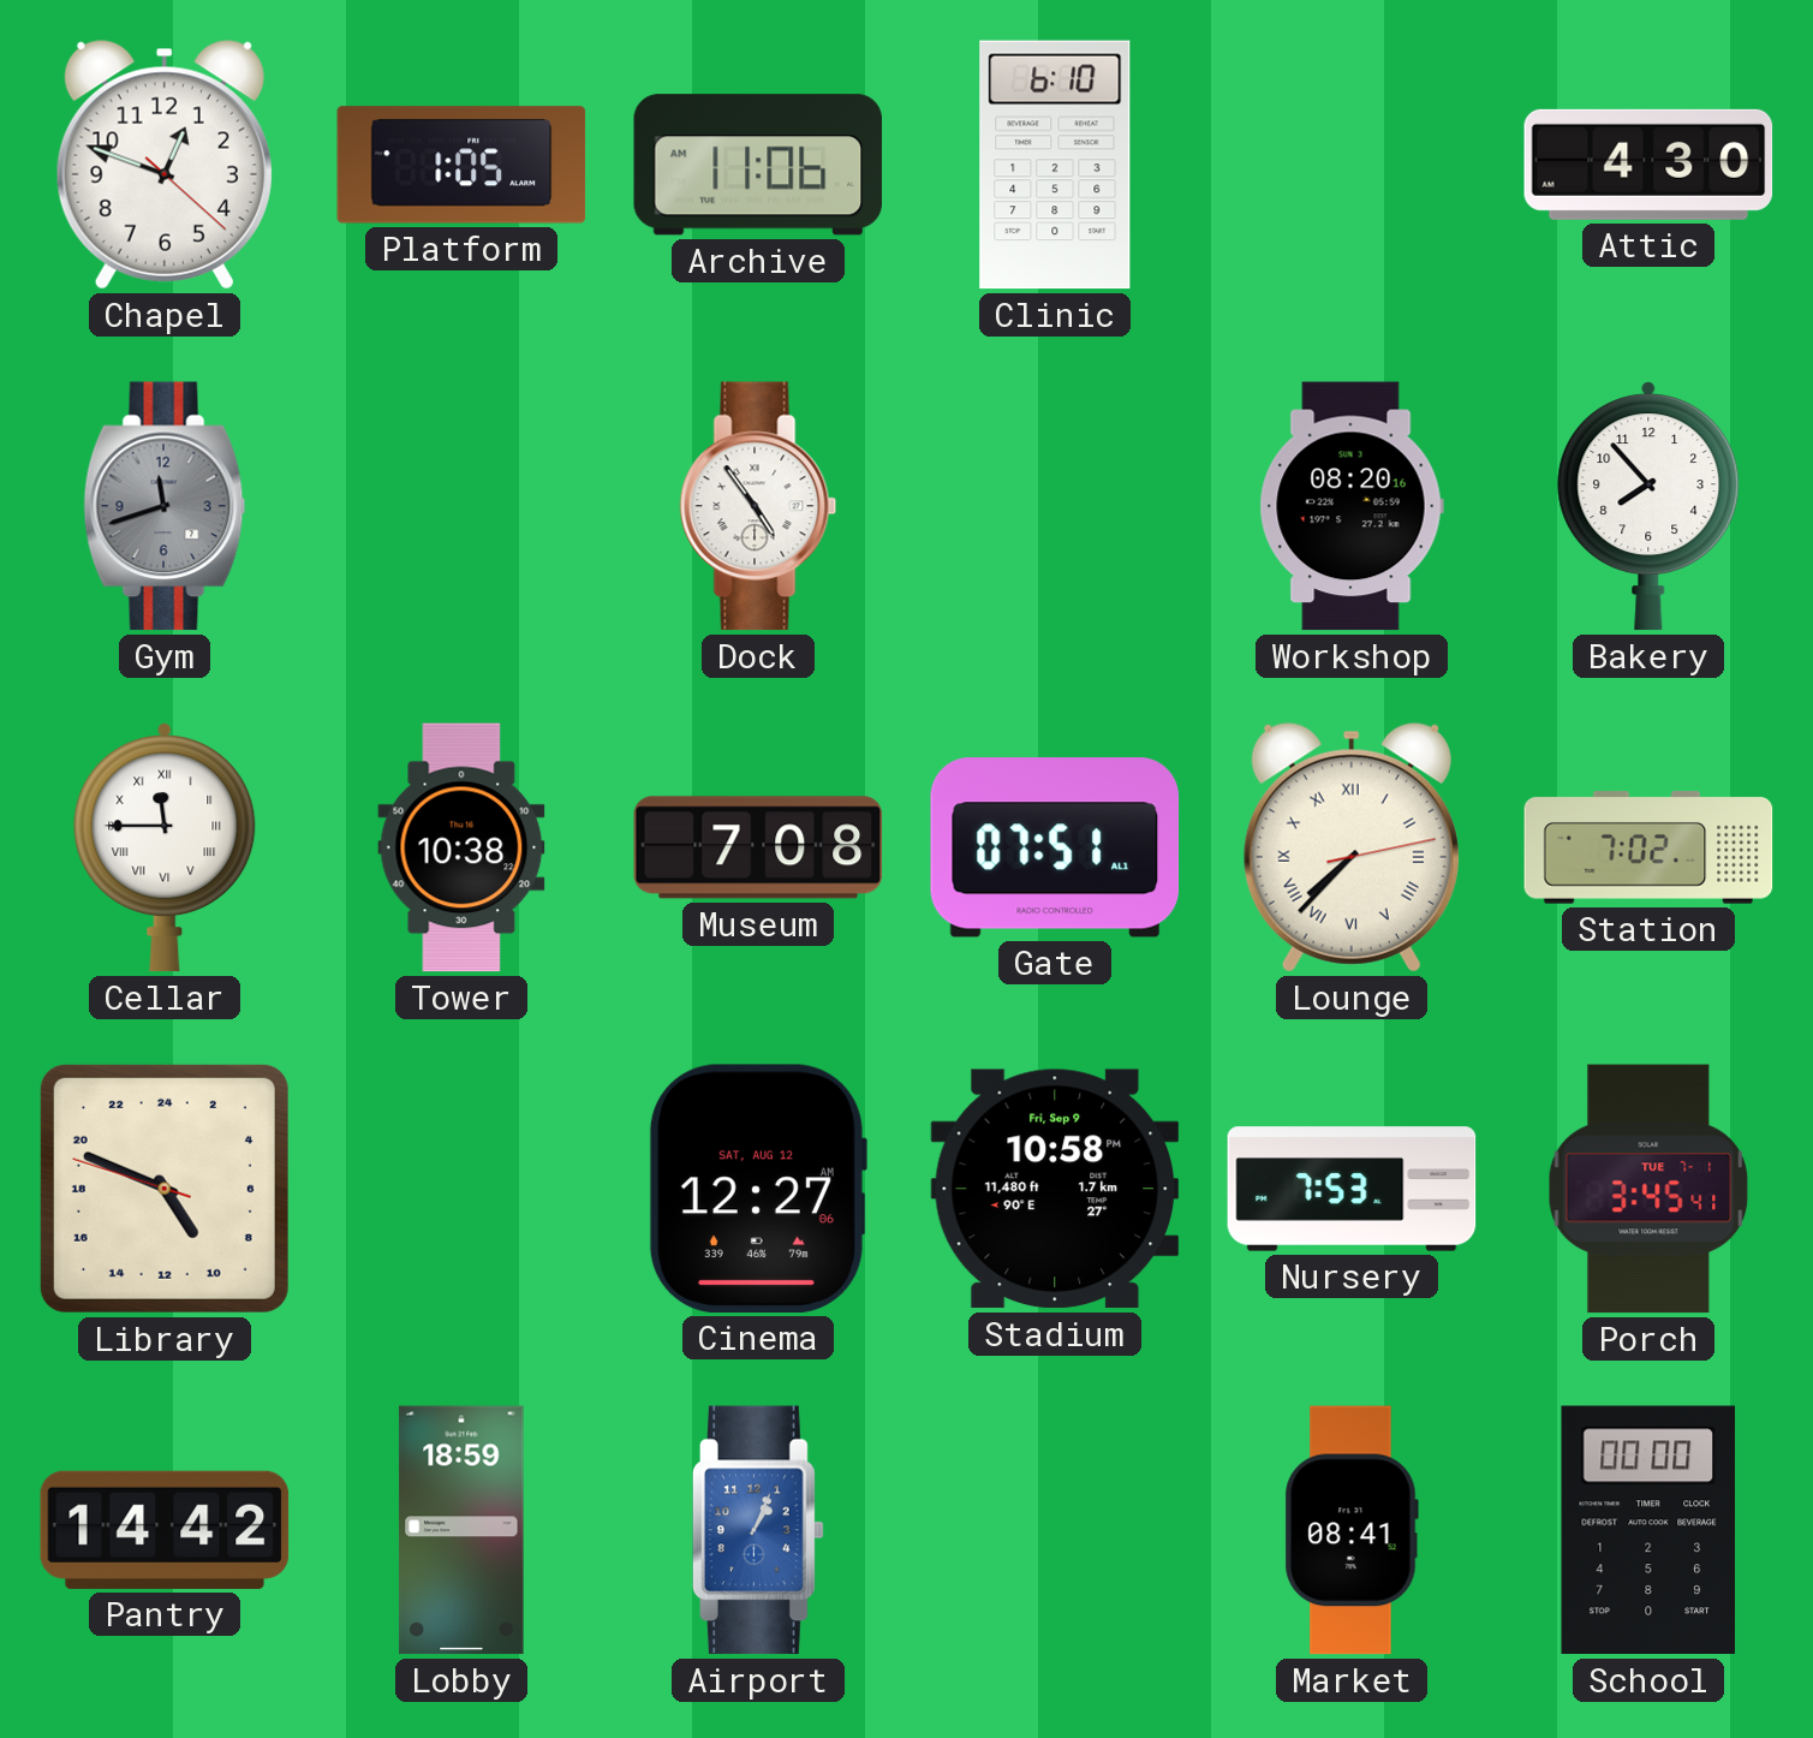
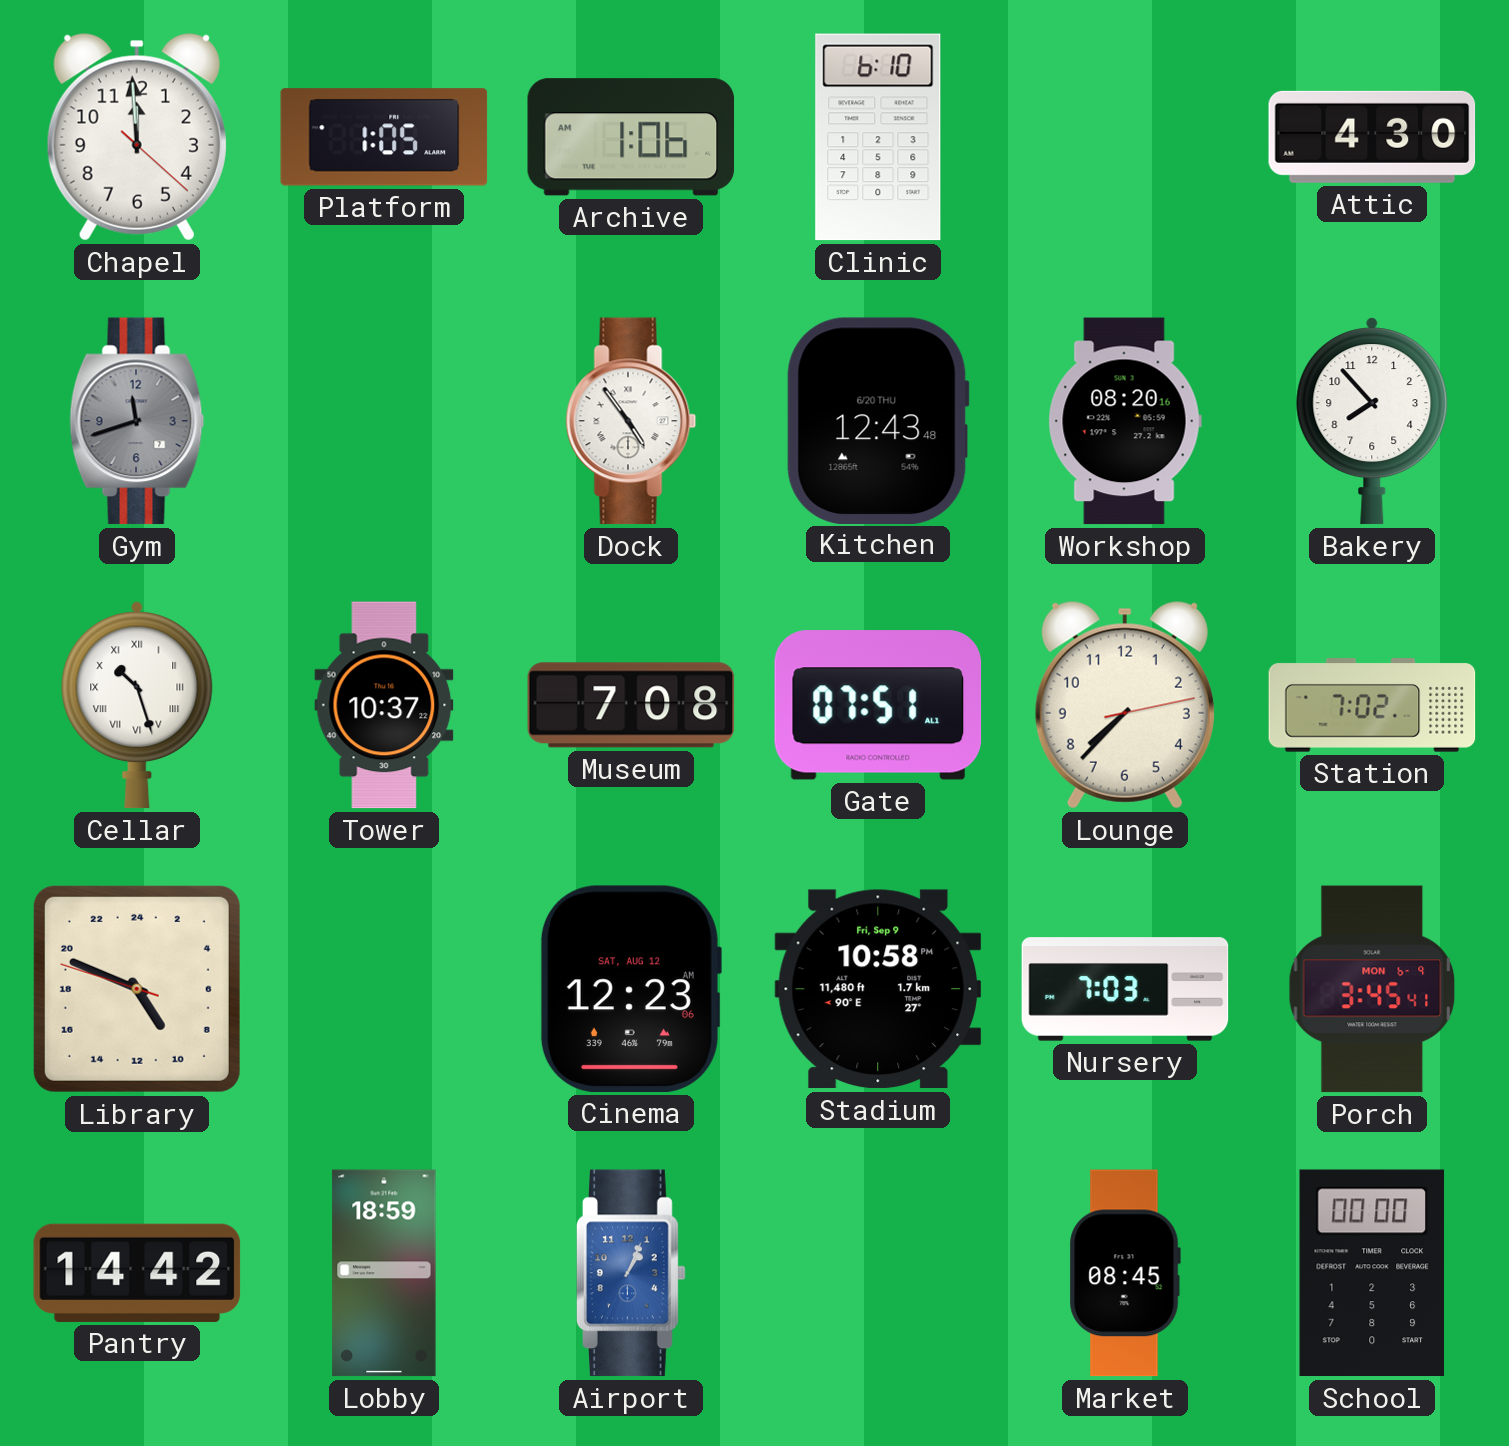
Chapel: 12:48 -> 11:59 (137, 137)
Archive: 11:06 -> 1:06 (631, 137)
Kitchen: none -> 12:43 (878, 420)
Cellar: 11:45 -> 10:27 (137, 705)
Tower: 10:38 -> 10:37 (384, 705)
Lounge numerals: Roman -> Arabic (1125, 705)
Cinema: 12:27 -> 12:23 (630, 989)
Nursery: 7:53 -> 7:03 (1125, 989)
Porch date: TUE 7-1 -> MON 6-9 (1372, 989)
Market: 08:41 -> 08:45 (1125, 1273)
